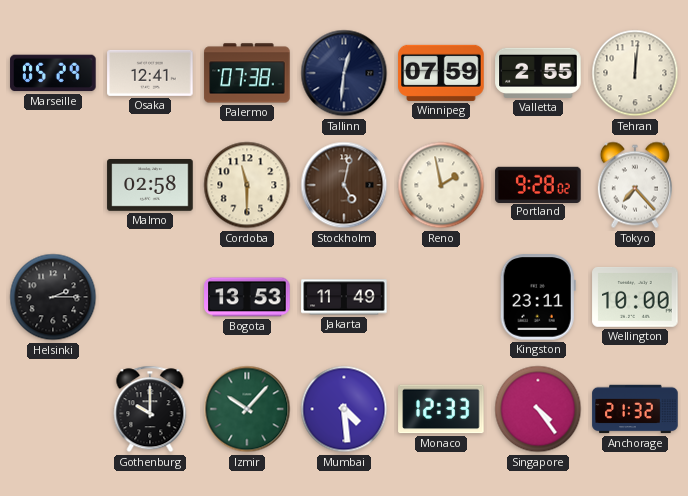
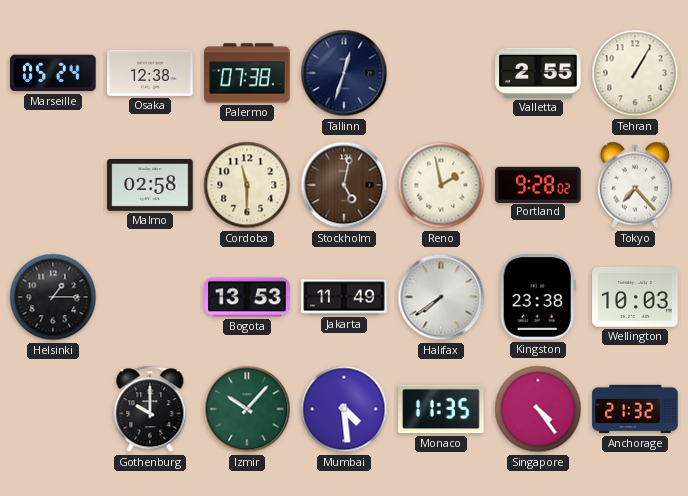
Marseille: 05:29 -> 05:24 (53, 73)
Osaka: 12:41 -> 12:38 (150, 73)
Tallinn: 12:31 -> 12:33 (344, 73)
Winnipeg: 07:59 -> none (441, 73)
Tehran: 12:01 -> 1:05 (635, 73)
Helsinki: 2:15 -> 1:15 (53, 297)
Halifax: none -> 7:39 (441, 297)
Kingston: 23:11 -> 23:38 (538, 297)
Wellington: 10:00 -> 10:03 (635, 297)
Monaco: 12:33 -> 11:35 (441, 409)
